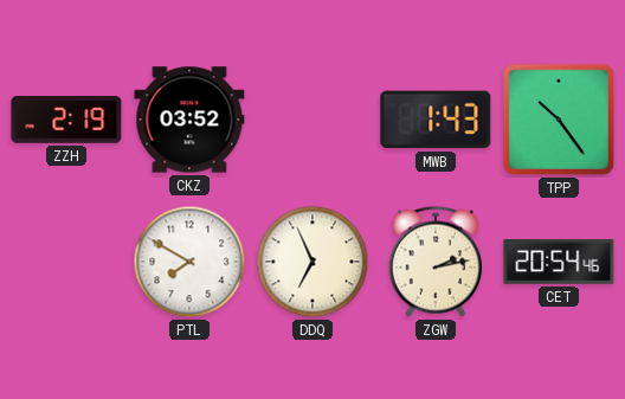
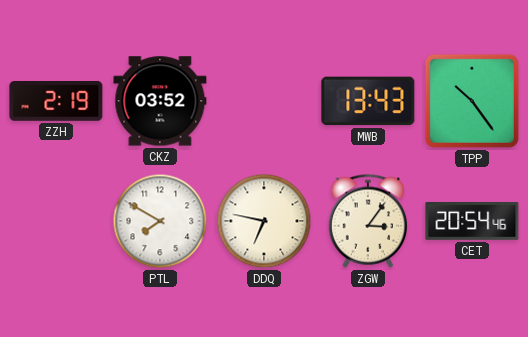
MWB: 1:43 -> 13:43 (368, 101)
DDQ: 6:56 -> 6:47 (264, 221)
ZGW: 2:13 -> 3:06 (368, 221)
